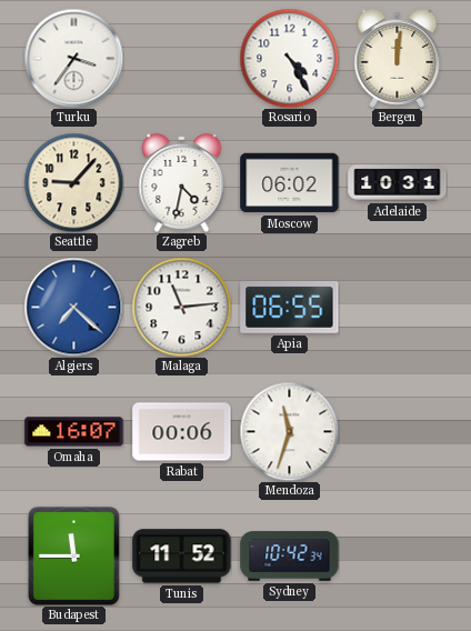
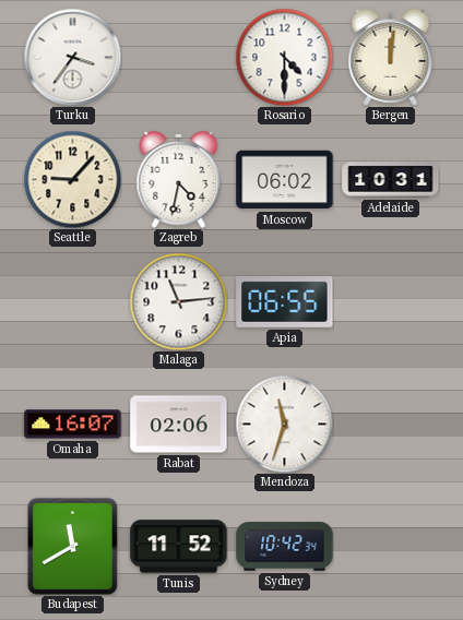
Rosario: 4:25 -> 4:30 (284, 57)
Algiers: 7:22 -> none (73, 307)
Rabat: 00:06 -> 02:06 (179, 425)
Budapest: 11:45 -> 11:40 (72, 546)
